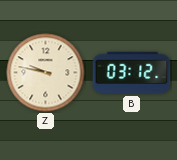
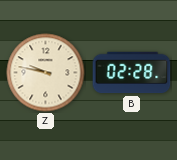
B: 03:12 -> 02:28 (132, 73)
